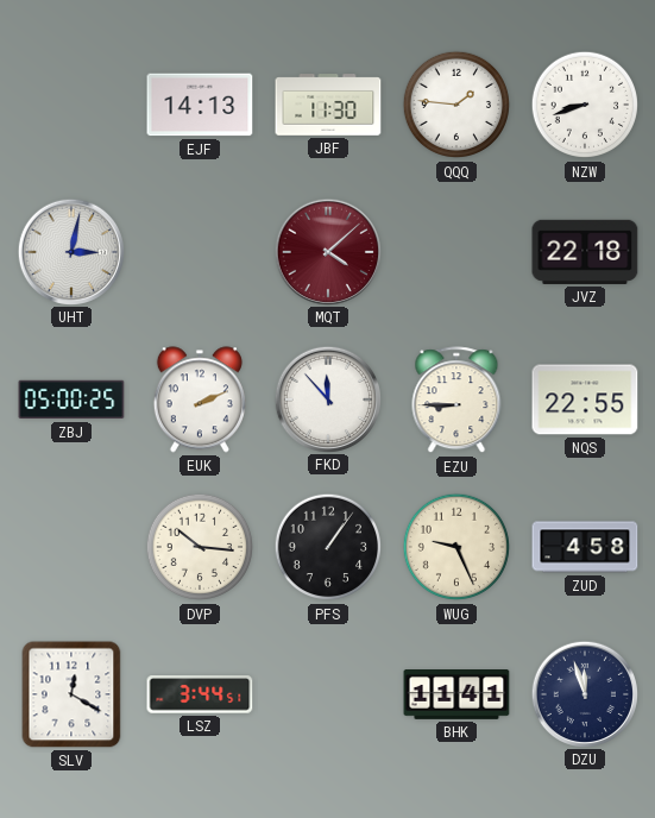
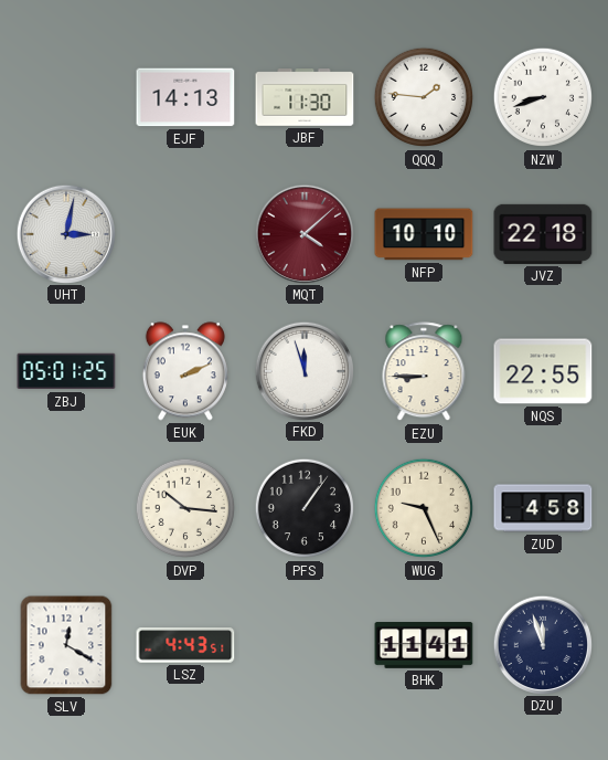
NFP: none -> 10:10 (424, 234)
ZBJ: 05:00 -> 05:01 (66, 371)
FKD: 11:53 -> 11:57 (303, 370)
LSZ: 3:44 -> 4:43 (185, 645)
